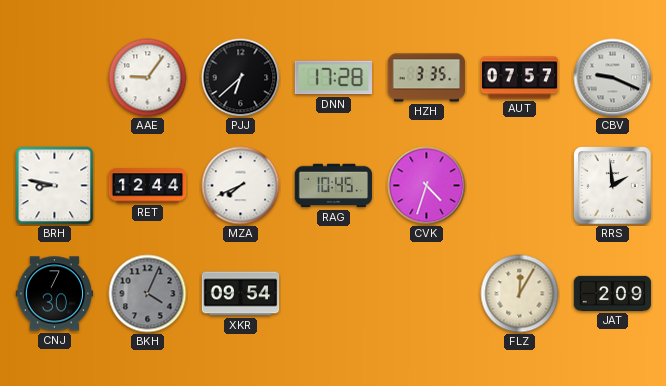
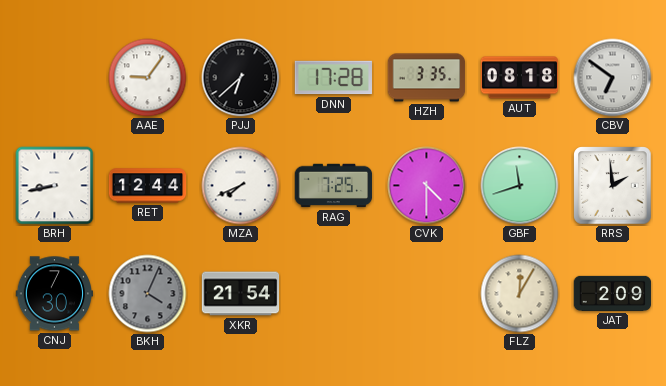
AUT: 07:57 -> 08:18 (520, 78)
CBV: 9:19 -> 6:51 (613, 78)
BRH: 8:47 -> 8:43 (55, 186)
RAG: 10:45 -> 7:25 (334, 186)
CVK: 4:33 -> 4:30 (427, 186)
GBF: none -> 11:42 (520, 186)
XKR: 09:54 -> 21:54 (241, 294)
